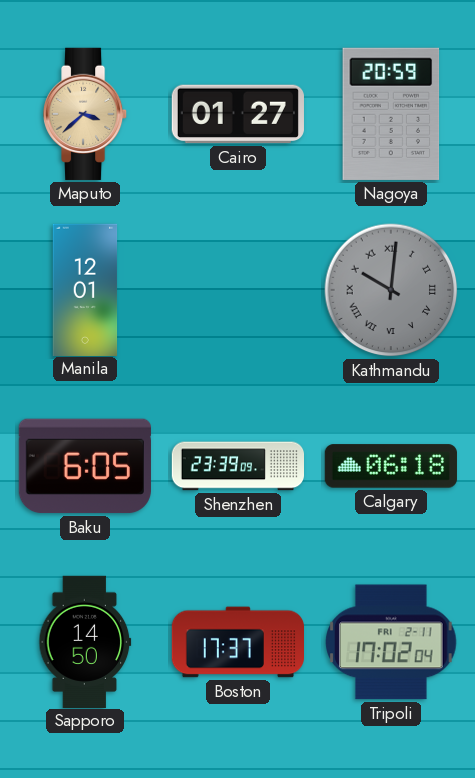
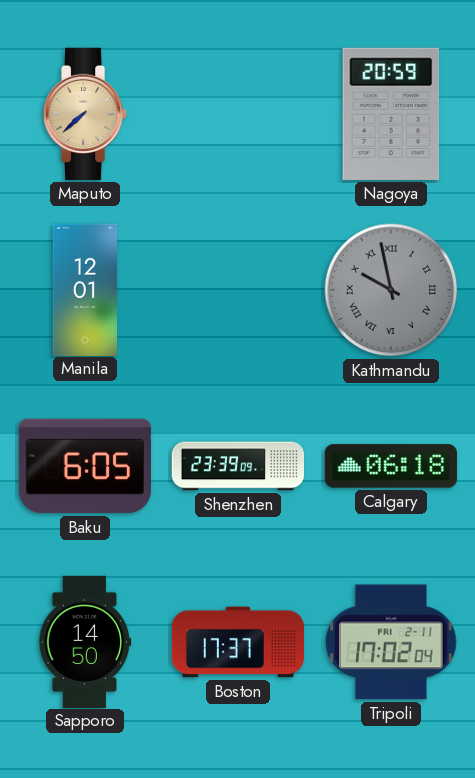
Maputo: 3:38 -> 7:38 (86, 114)
Cairo: 01:27 -> none (238, 114)
Kathmandu: 10:01 -> 9:58 (391, 290)
